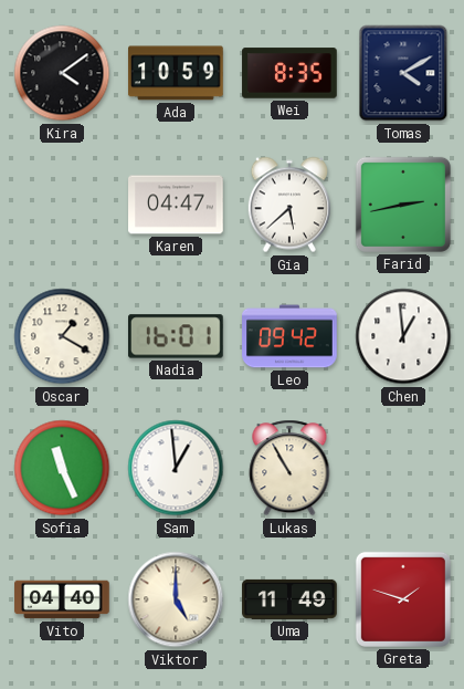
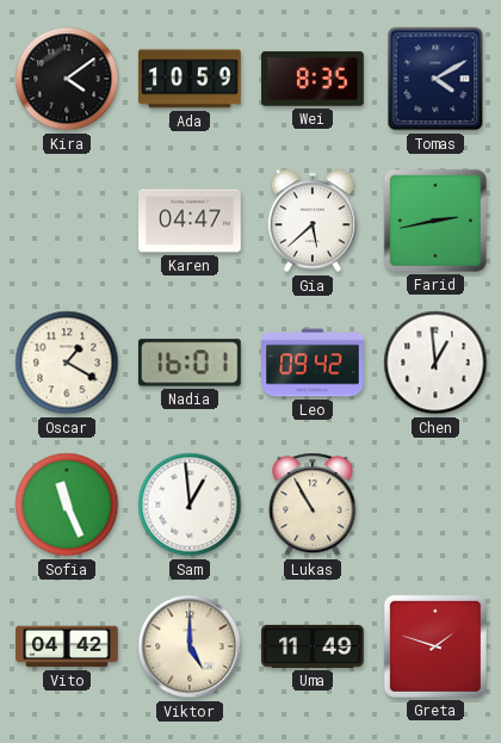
Vito: 04:40 -> 04:42 (67, 646)
